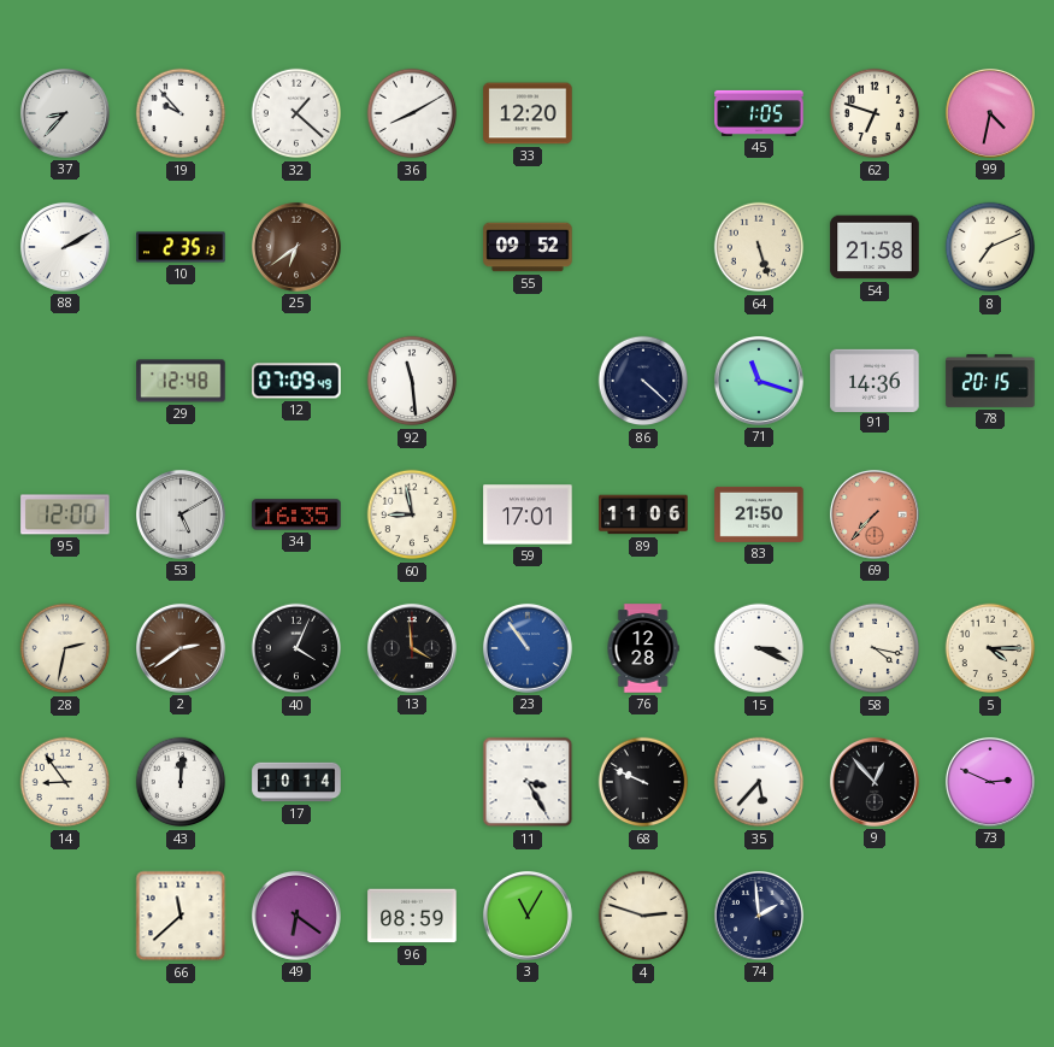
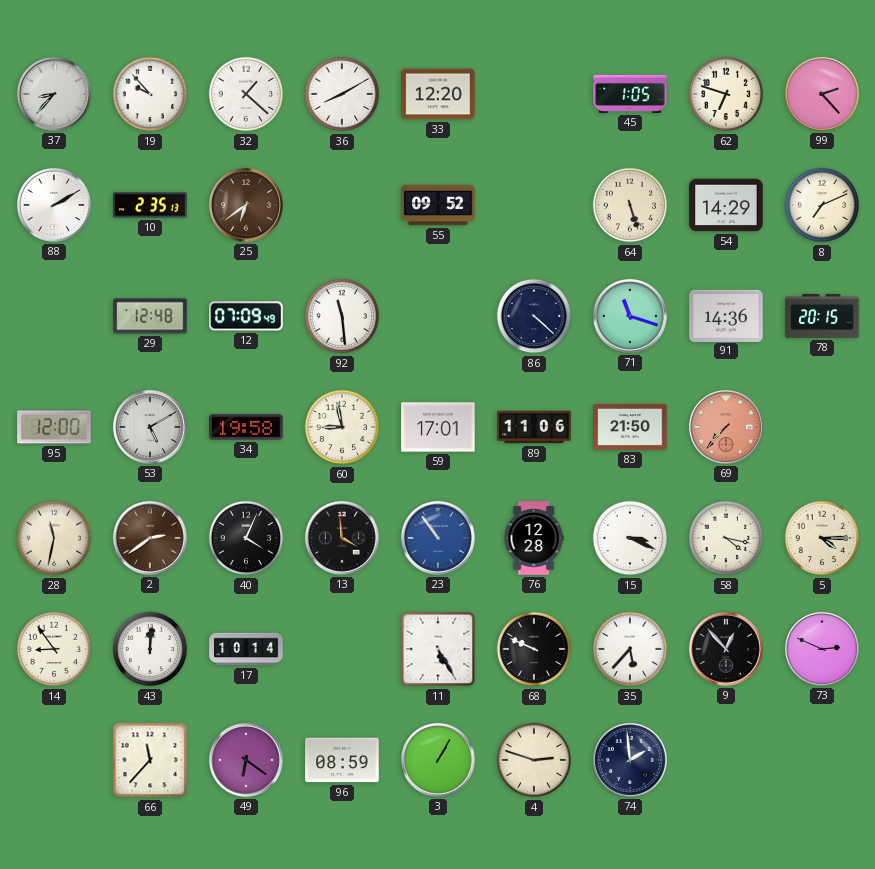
99: 4:32 -> 2:23 (822, 94)
54: 21:58 -> 14:29 (726, 205)
34: 16:35 -> 19:58 (246, 427)
28: 2:32 -> 11:32 (54, 538)
11: 3:25 -> 5:25 (438, 649)
66: 11:38 -> 11:37 (150, 760)
3: 11:05 -> 1:05 (438, 760)
